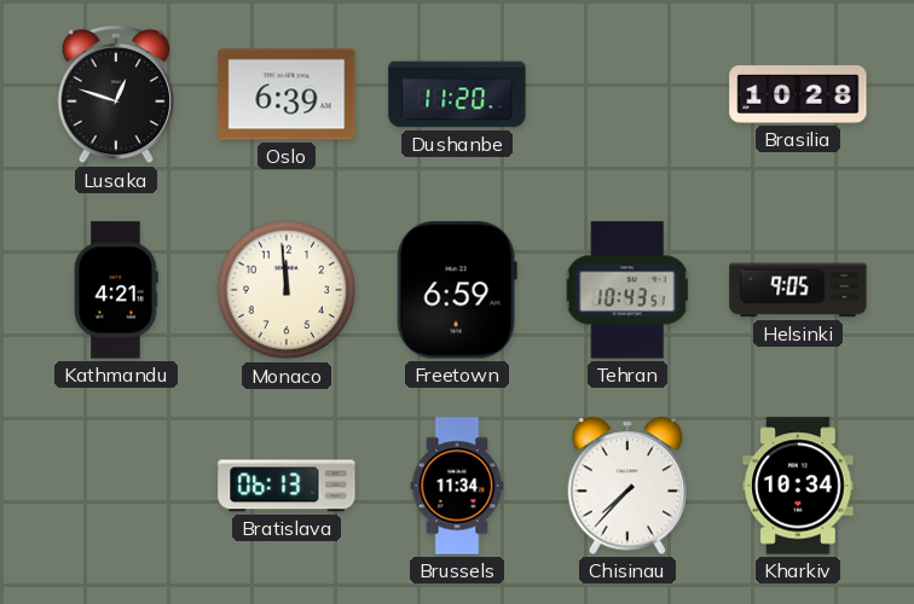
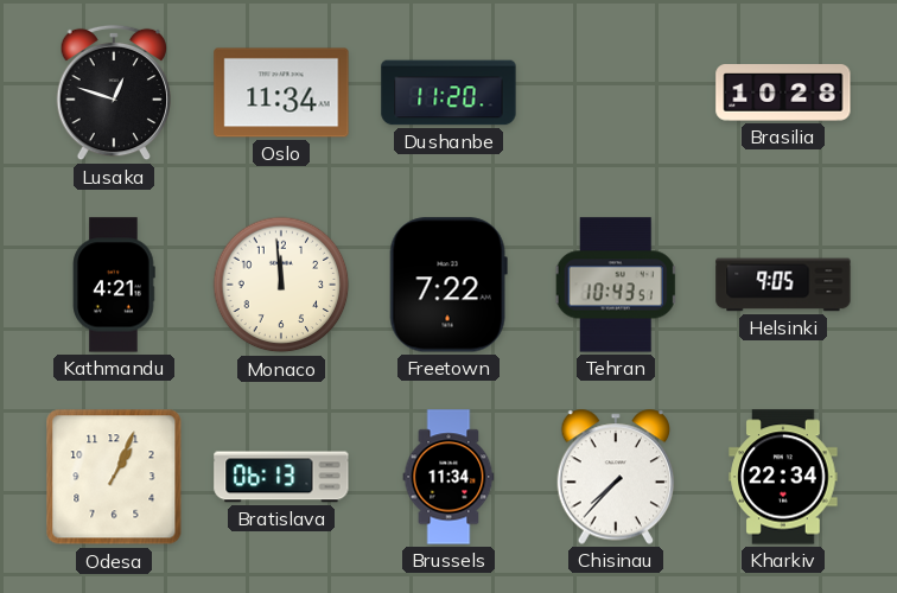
Oslo: 6:39 -> 11:34 (281, 93)
Freetown: 6:59 -> 7:22 (448, 285)
Odesa: none -> 1:04 (114, 477)
Kharkiv: 10:34 -> 22:34 (783, 477)
